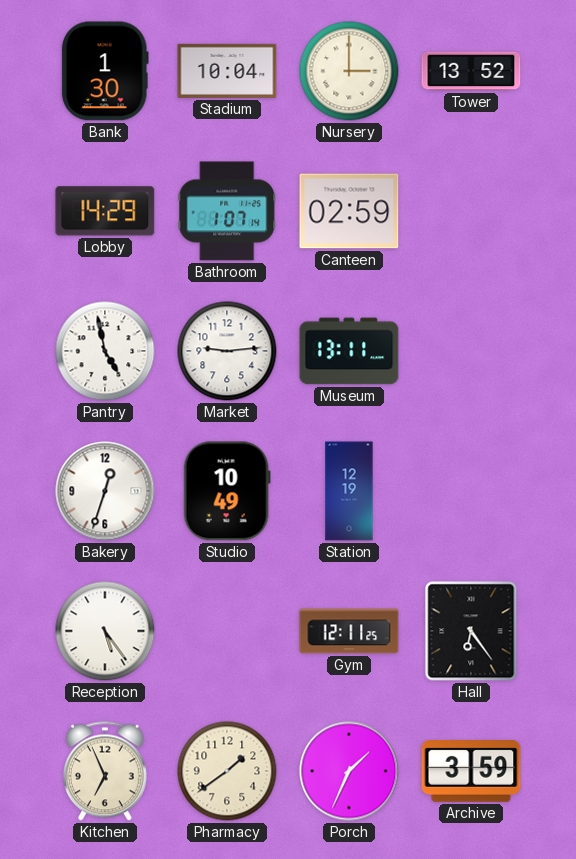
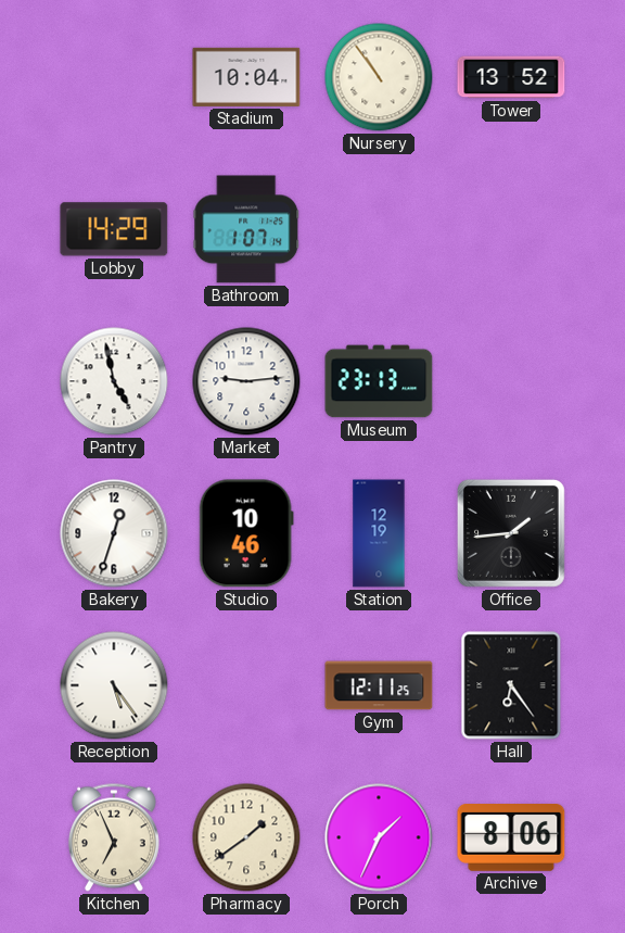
Bank: 1:30 -> none (105, 71)
Nursery: 3:00 -> 10:54 (379, 77)
Canteen: 02:59 -> none (349, 211)
Museum: 13:11 -> 23:13 (379, 381)
Studio: 10:49 -> 10:46 (246, 533)
Office: none -> 1:44 (511, 533)
Archive: 3:59 -> 8:06 (511, 839)
